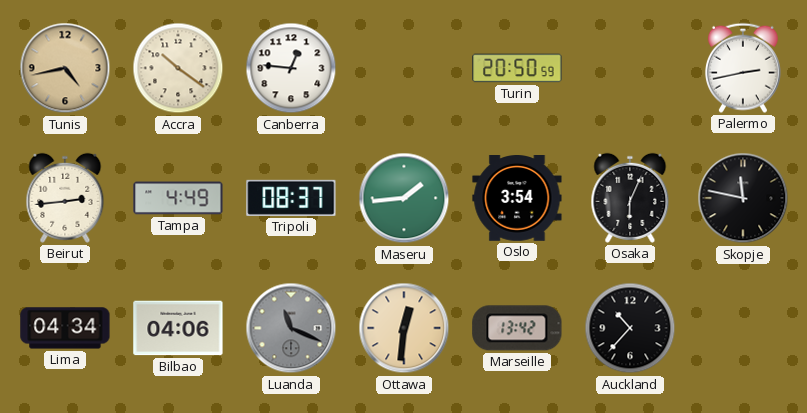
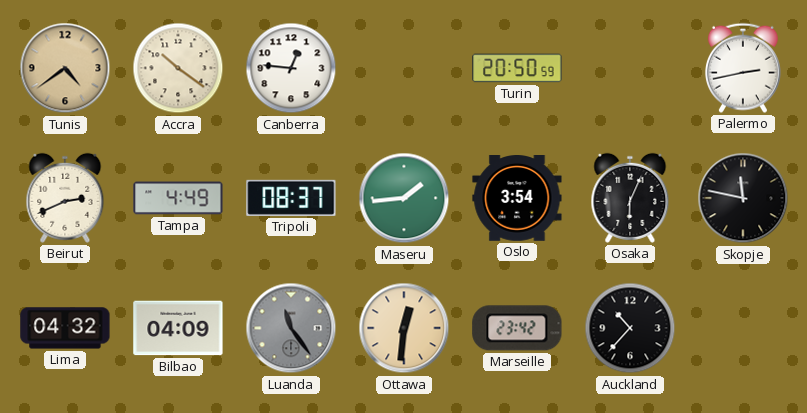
Tunis: 4:43 -> 4:39 (65, 68)
Beirut: 2:44 -> 2:41 (65, 198)
Lima: 04:34 -> 04:32 (65, 328)
Bilbao: 04:06 -> 04:09 (178, 328)
Luanda: 11:19 -> 11:24 (291, 328)
Marseille: 13:42 -> 23:42 (517, 328)
